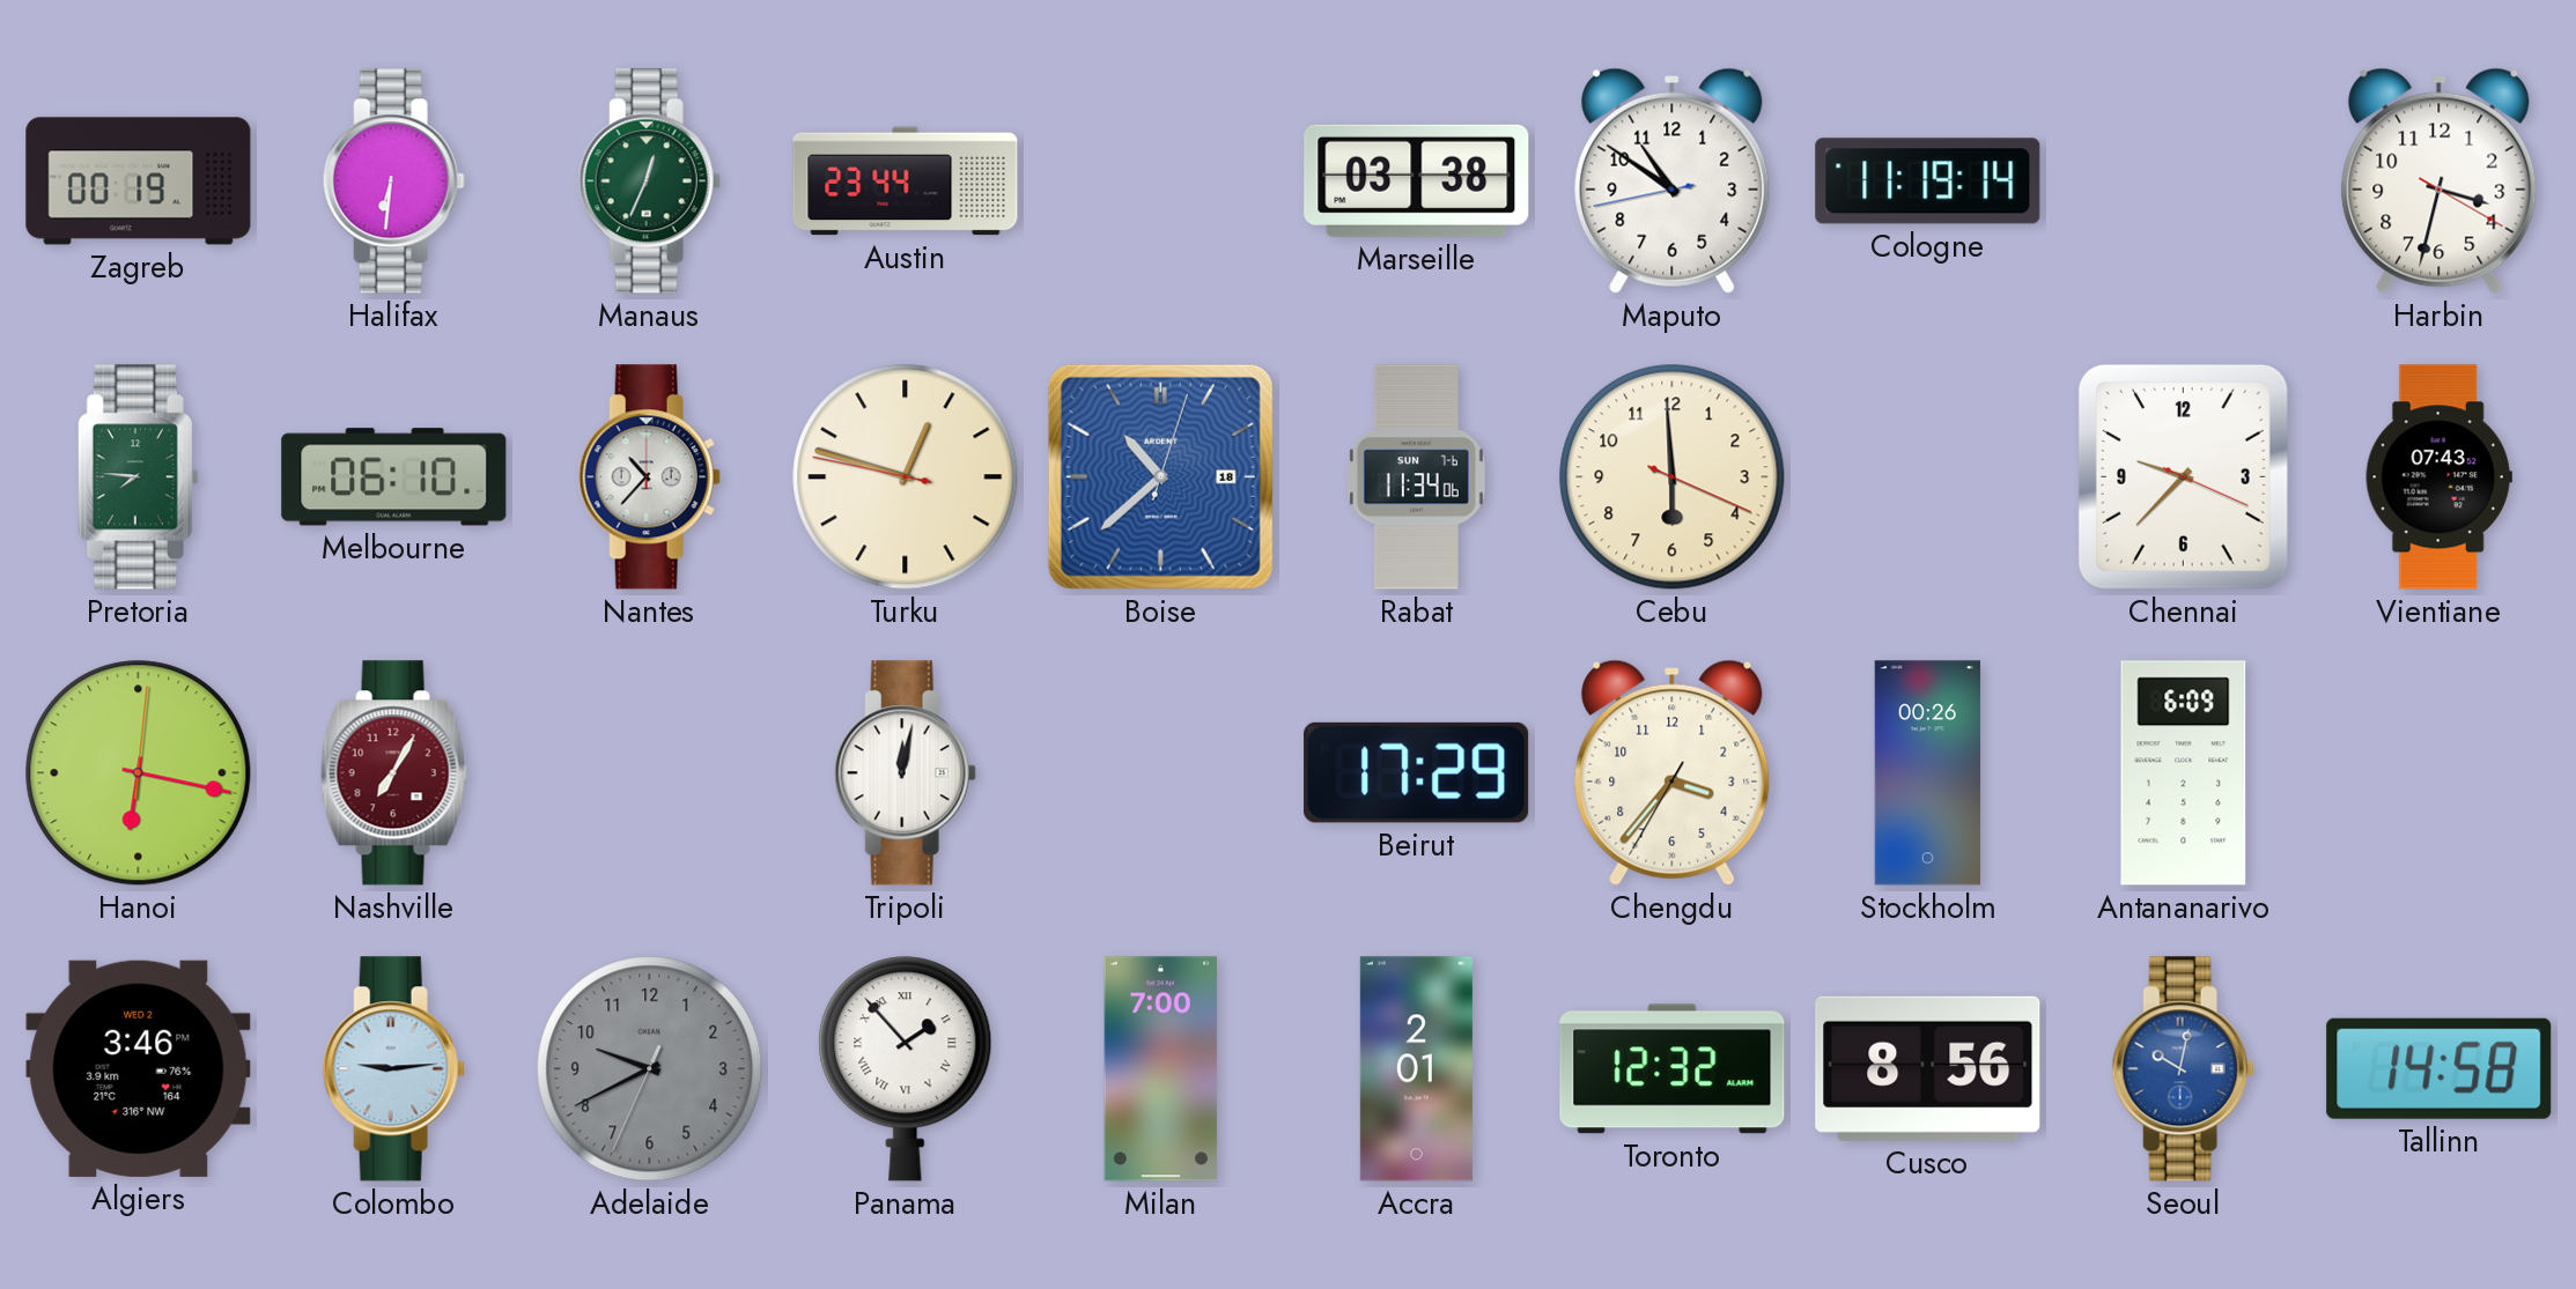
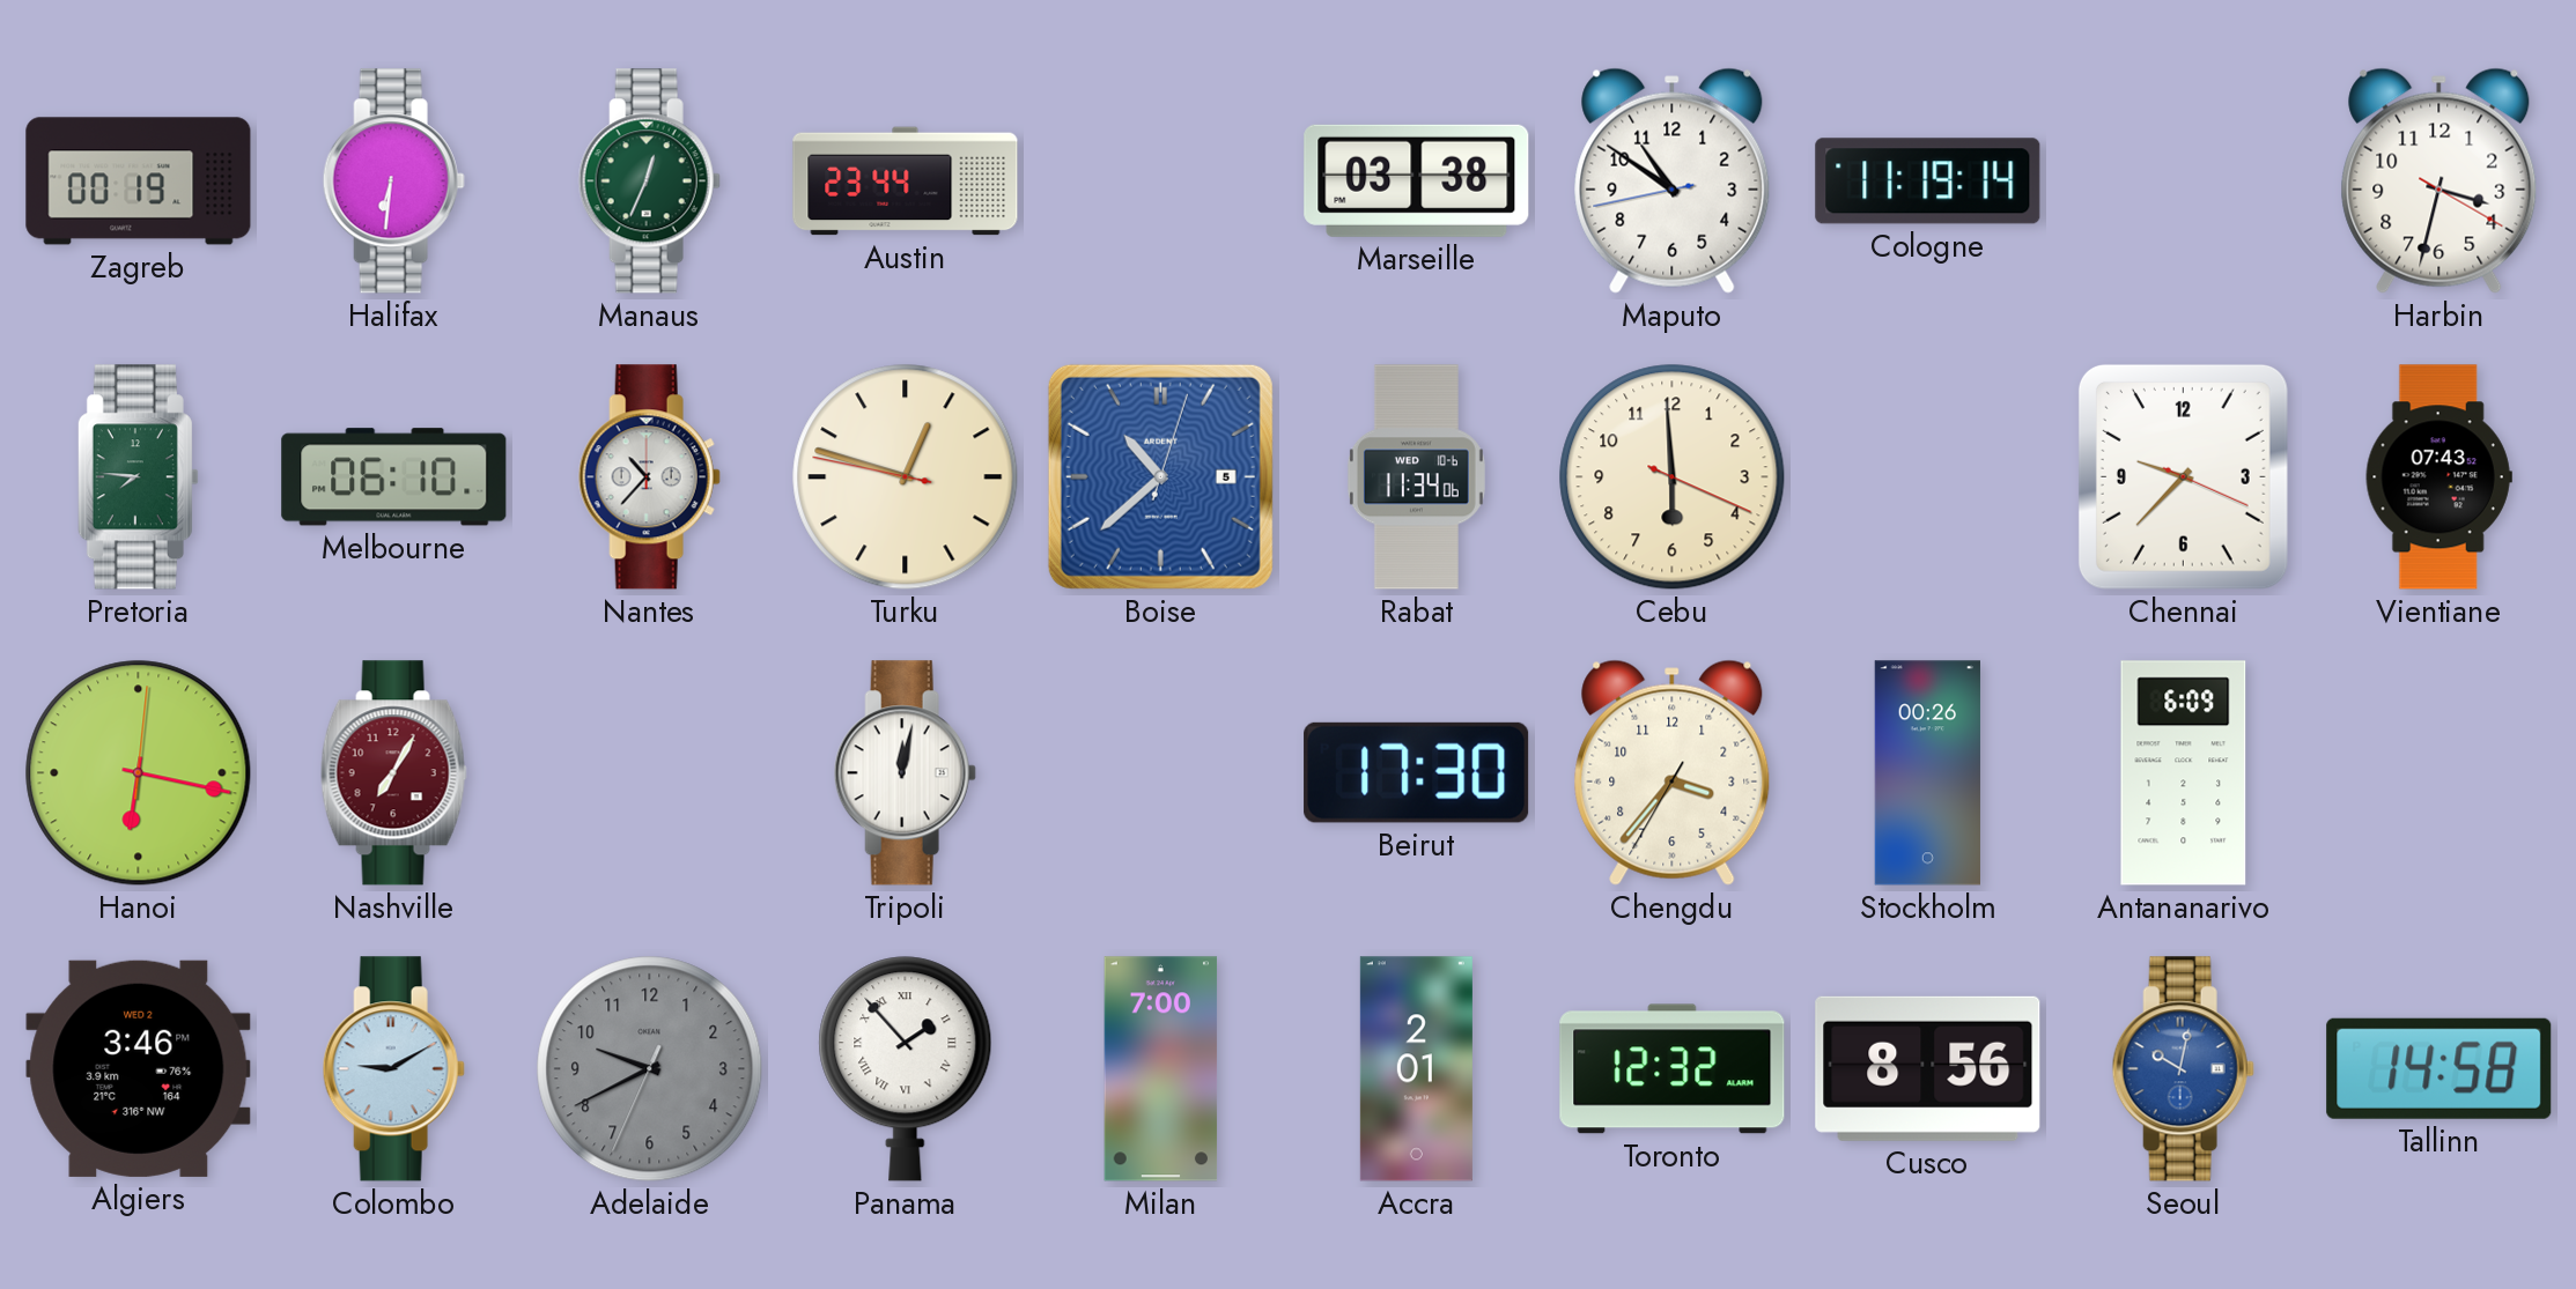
Boise date: 18 -> 5 (1160, 476)
Rabat date: SUN 7-6 -> WED 10-6 (1416, 477)
Beirut: 17:29 -> 17:30 (1417, 772)
Colombo: 9:14 -> 9:10 (393, 1069)
